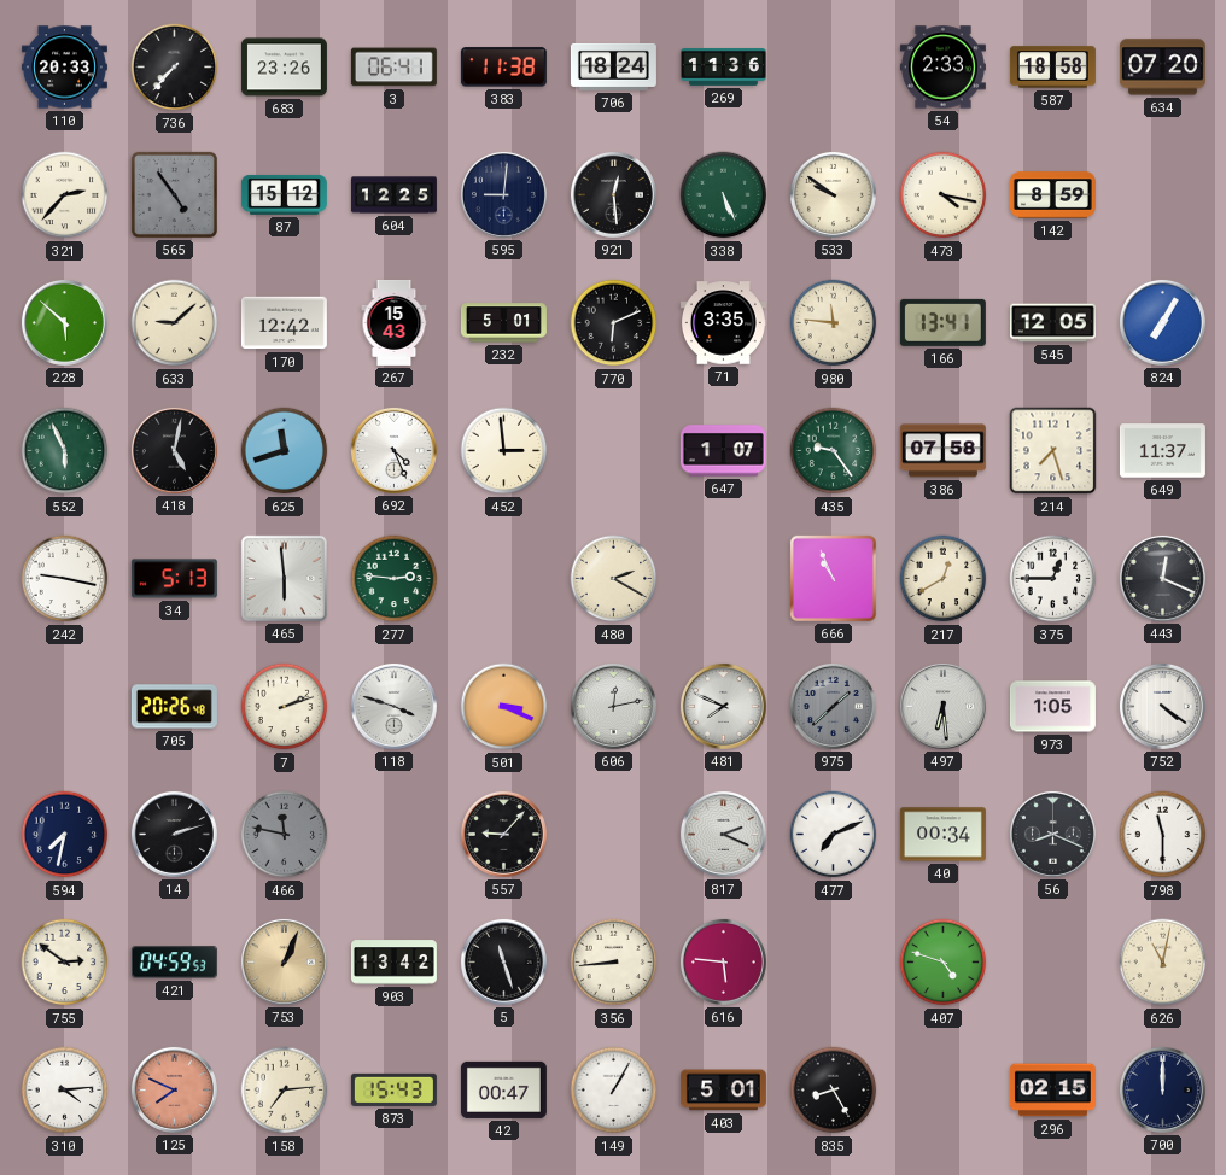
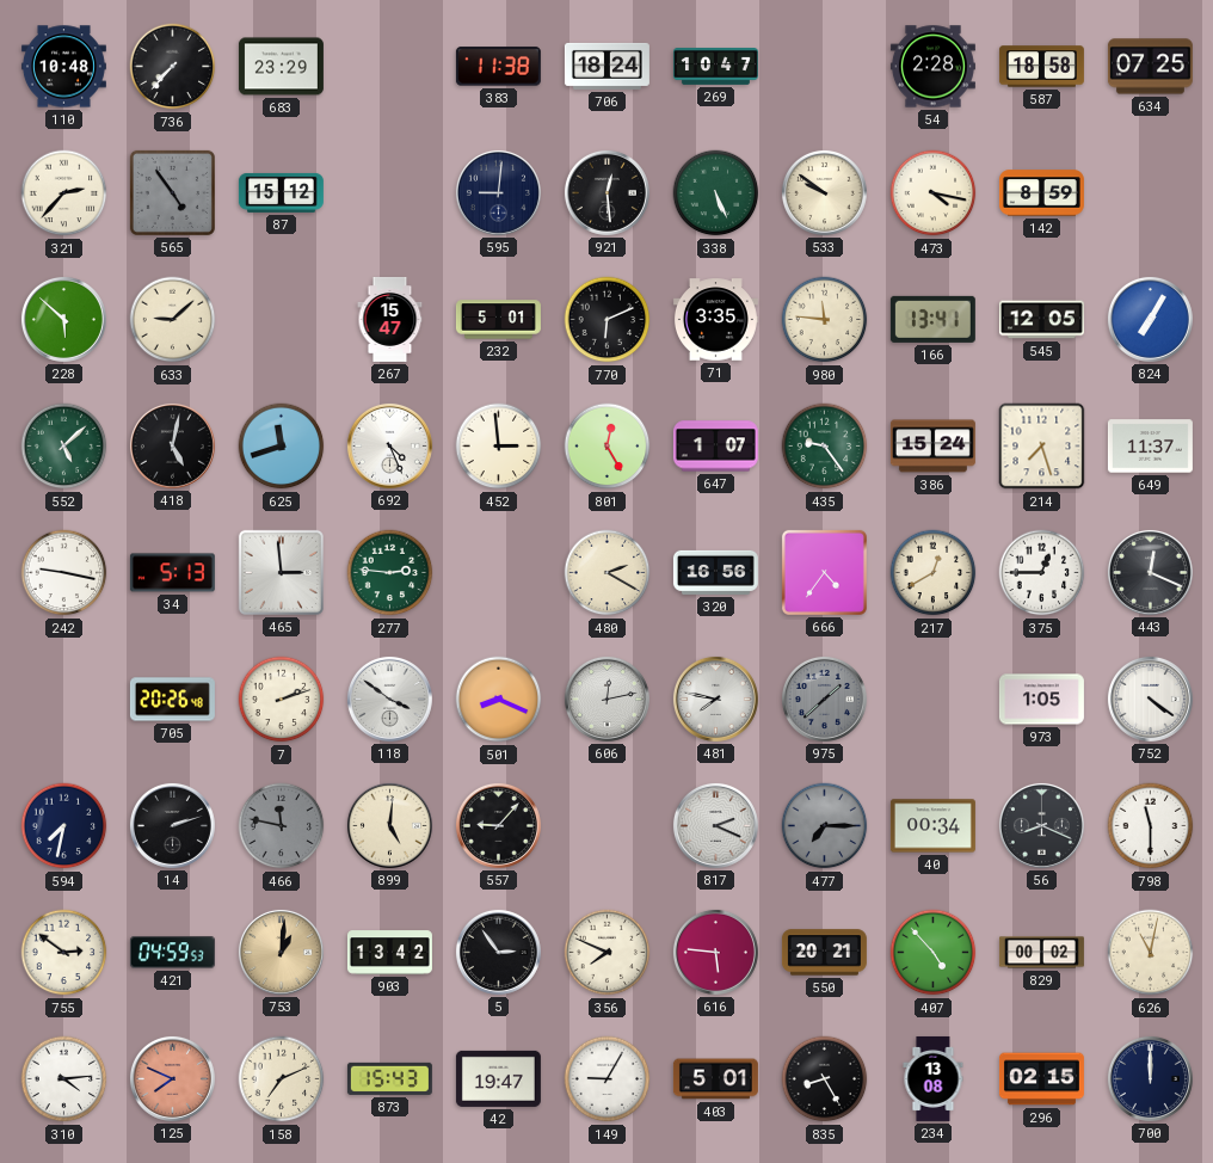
110: 20:33 -> 10:48 (63, 67)
683: 23:26 -> 23:29 (281, 67)
3: 06:41 -> none (393, 68)
269: 11:36 -> 10:47 (715, 67)
54: 2:33 -> 2:28 (932, 67)
634: 07:20 -> 07:25 (1150, 67)
604: 12:25 -> none (393, 195)
170: 12:42 -> none (284, 323)
267: 15:43 -> 15:47 (390, 319)
552: 5:56 -> 5:08 (64, 447)
801: none -> 12:25 (608, 447)
386: 07:58 -> 15:24 (932, 447)
465: 5:59 -> 2:59 (281, 572)
320: none -> 16:56 (715, 572)
666: 10:56 -> 4:36 (824, 572)
118: 3:48 -> 3:51 (389, 699)
501: 3:19 -> 8:19 (499, 700)
481: 7:49 -> 7:47 (715, 699)
497: 6:29 -> none (942, 706)
899: none -> 5:01 (389, 825)
477: 7:11 -> 7:15 (825, 826)
477 dial: white -> grey (825, 826)
753: 1:04 -> 1:01 (281, 952)
5: 11:27 -> 2:54 (498, 952)
356: 8:44 -> 7:49 (608, 953)
550: none -> 20:21 (824, 953)
407: 4:48 -> 4:53 (934, 953)
829: none -> 00:02 (1041, 953)
158: 7:14 -> 7:11 (282, 1079)
42: 00:47 -> 19:47 (498, 1078)
149: 1:05 -> 9:05 (608, 1079)
234: none -> 13:08 (934, 1078)
